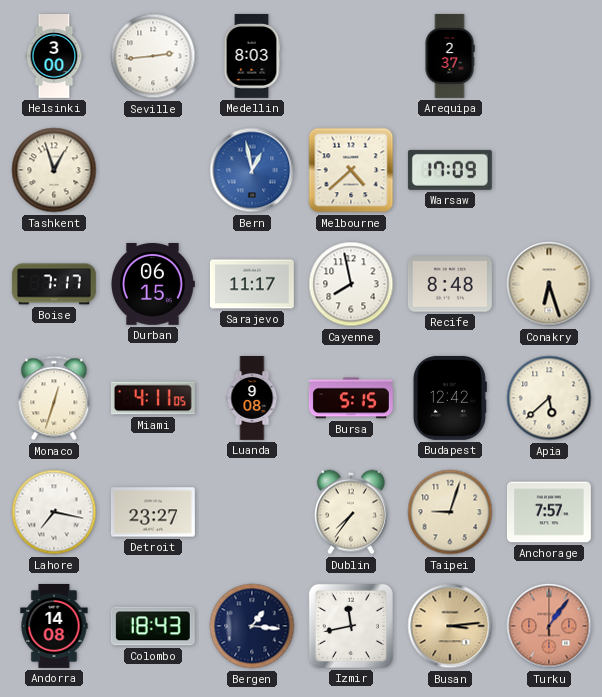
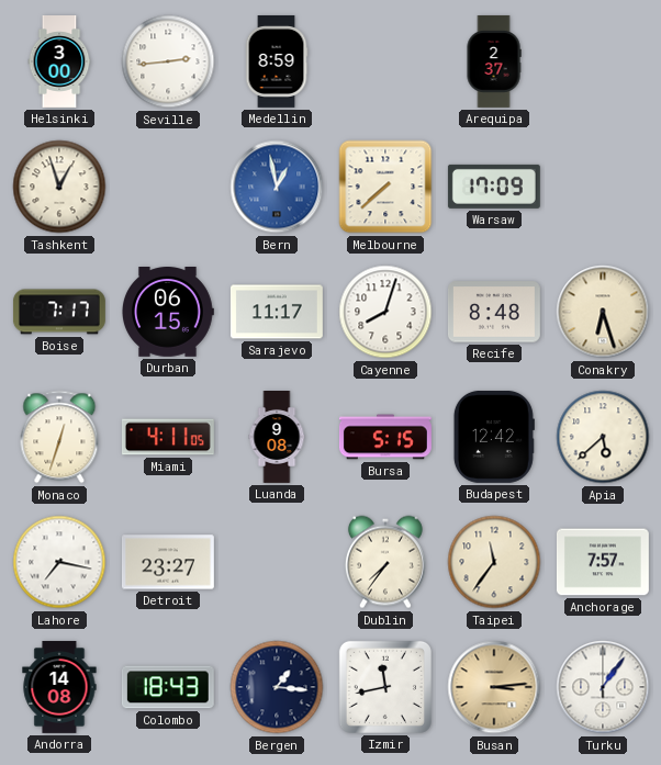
Medellin: 8:03 -> 8:59 (277, 61)
Melbourne: 4:38 -> 7:38 (385, 187)
Cayenne: 7:58 -> 8:03 (385, 312)
Taipei: 9:03 -> 11:36 (494, 562)
Turku dial: salmon -> white (603, 687)
